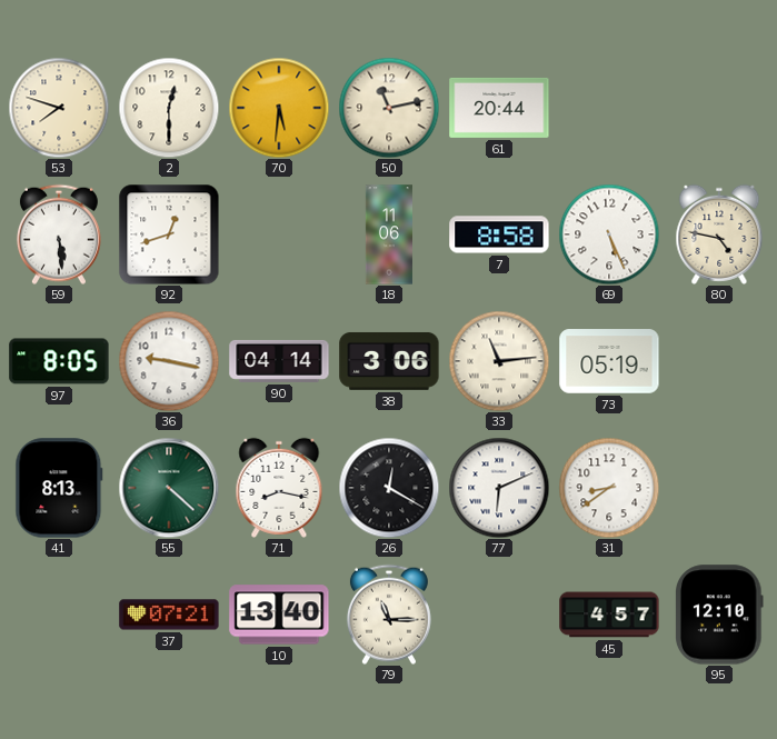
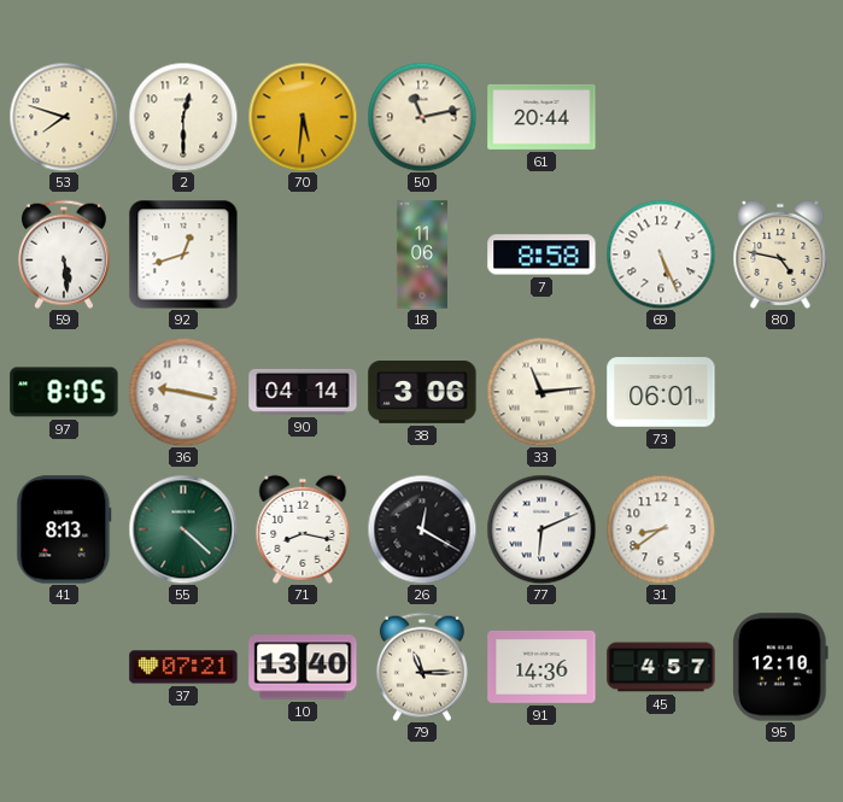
73: 05:19 -> 06:01 (661, 392)
91: none -> 14:36 (541, 667)
